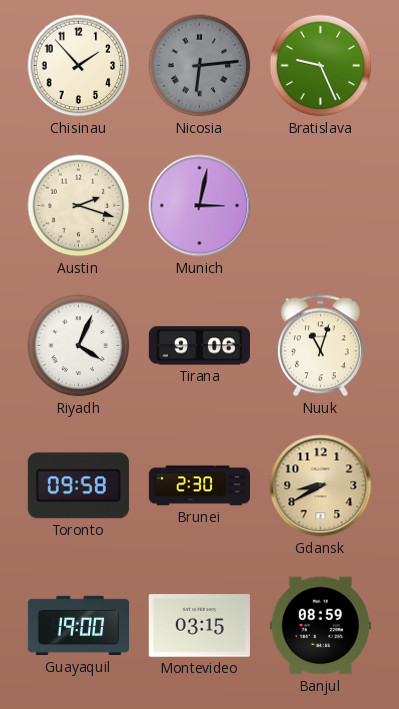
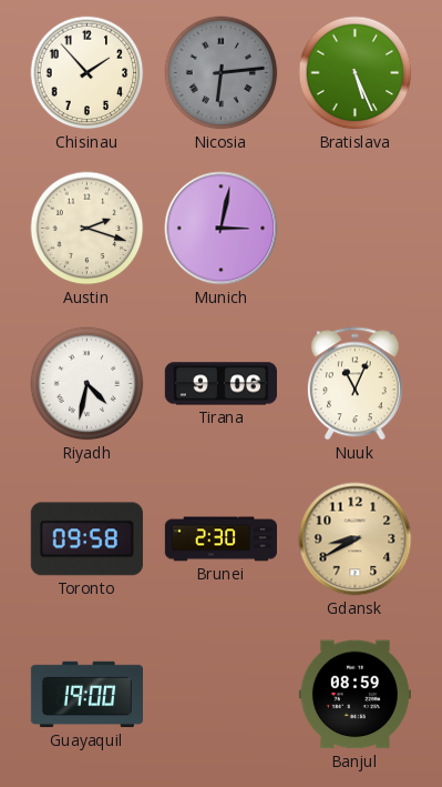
Bratislava: 9:26 -> 5:26 (356, 73)
Riyadh: 4:04 -> 4:32 (88, 384)
Nuuk: 11:03 -> 11:04 (354, 384)
Montevideo: 03:15 -> none (199, 626)
